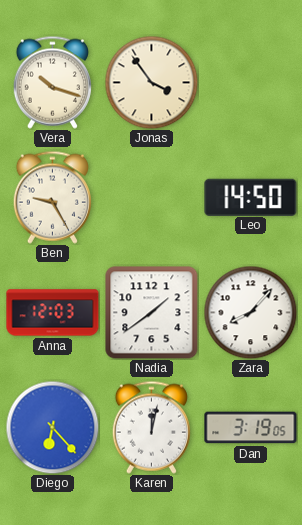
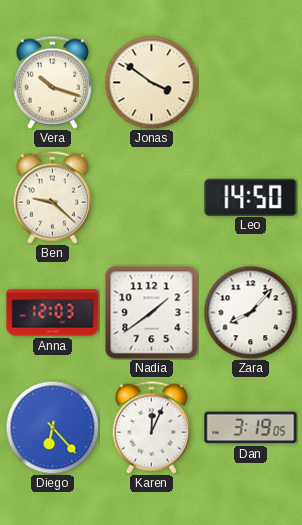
Jonas: 3:54 -> 3:51 (151, 82)
Ben: 9:25 -> 9:22 (52, 197)
Karen: 12:02 -> 12:04 (151, 427)
